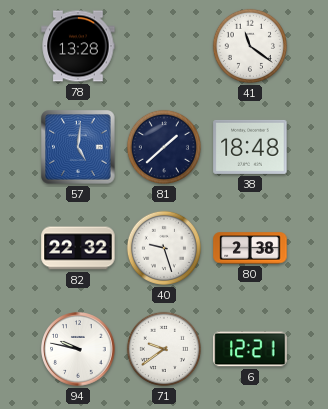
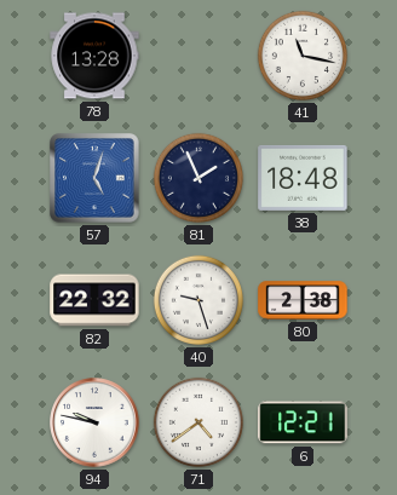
41: 11:21 -> 11:17 (303, 56)
57: 5:01 -> 5:03 (94, 178)
81: 1:38 -> 1:56 (198, 178)
71: 9:39 -> 4:39 (198, 422)
